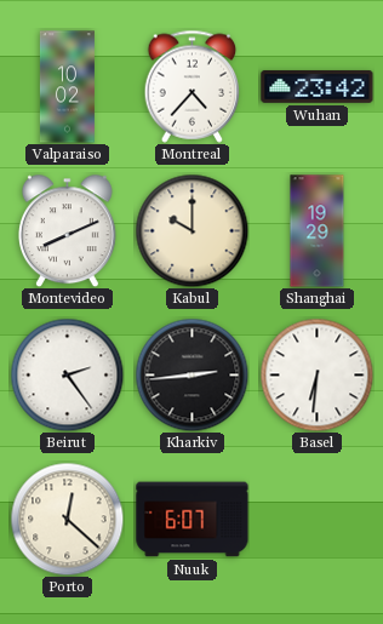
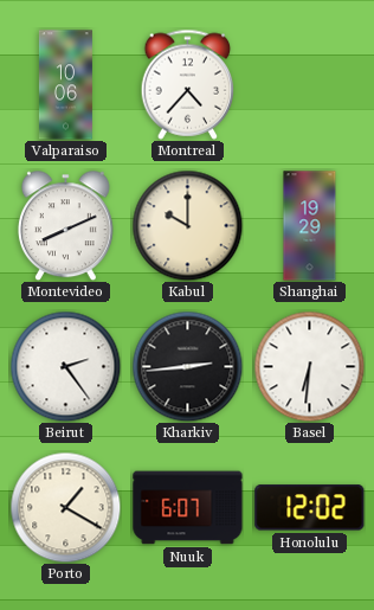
Valparaiso: 10:02 -> 10:06 (65, 85)
Wuhan: 23:42 -> none (318, 87)
Porto: 12:22 -> 1:20 (65, 507)
Honolulu: none -> 12:02 (310, 508)
